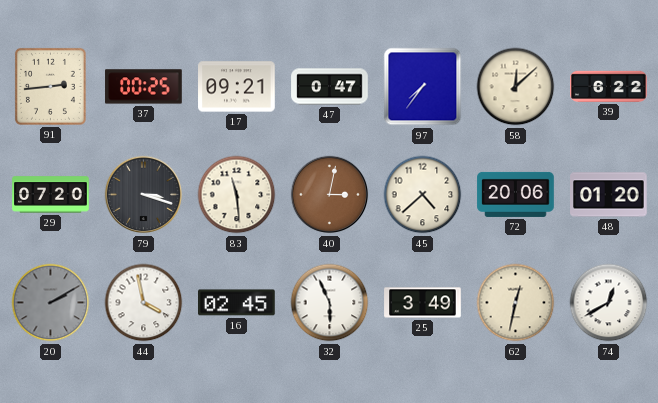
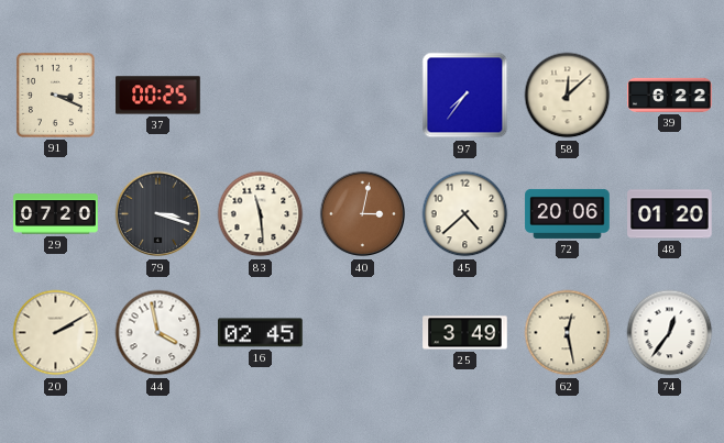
91: 2:44 -> 3:19 (55, 95)
17: 09:21 -> none (237, 87)
47: 0:47 -> none (330, 87)
20 dial: grey -> cream (56, 333)
32: 5:56 -> none (330, 303)
62: 12:32 -> 12:28 (568, 333)
74: 12:40 -> 12:36 (670, 333)
